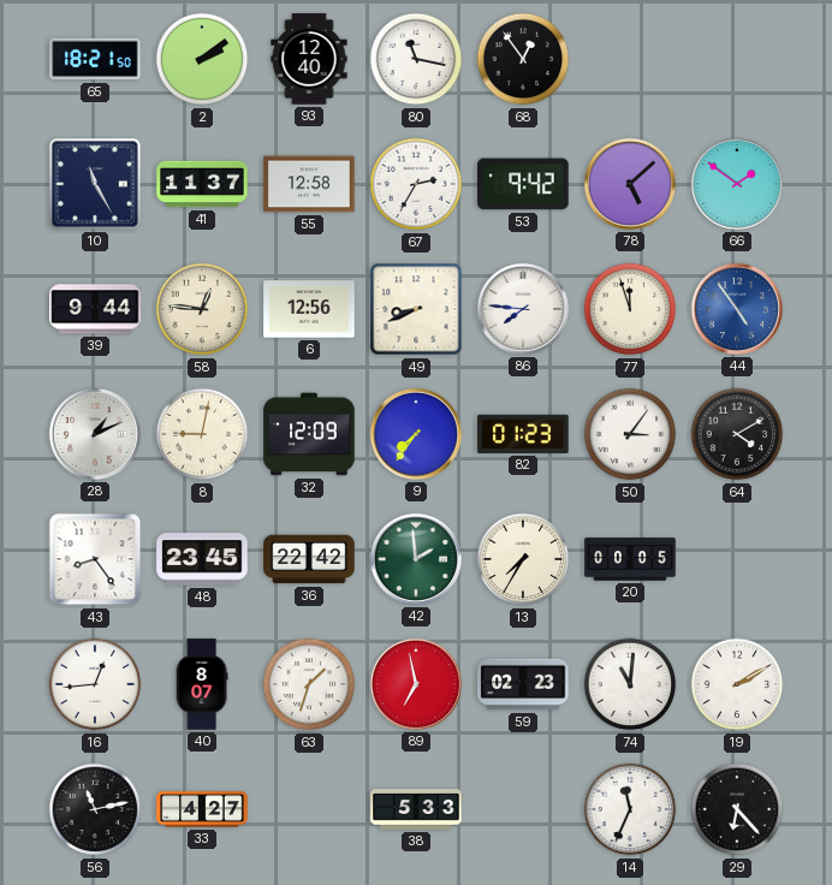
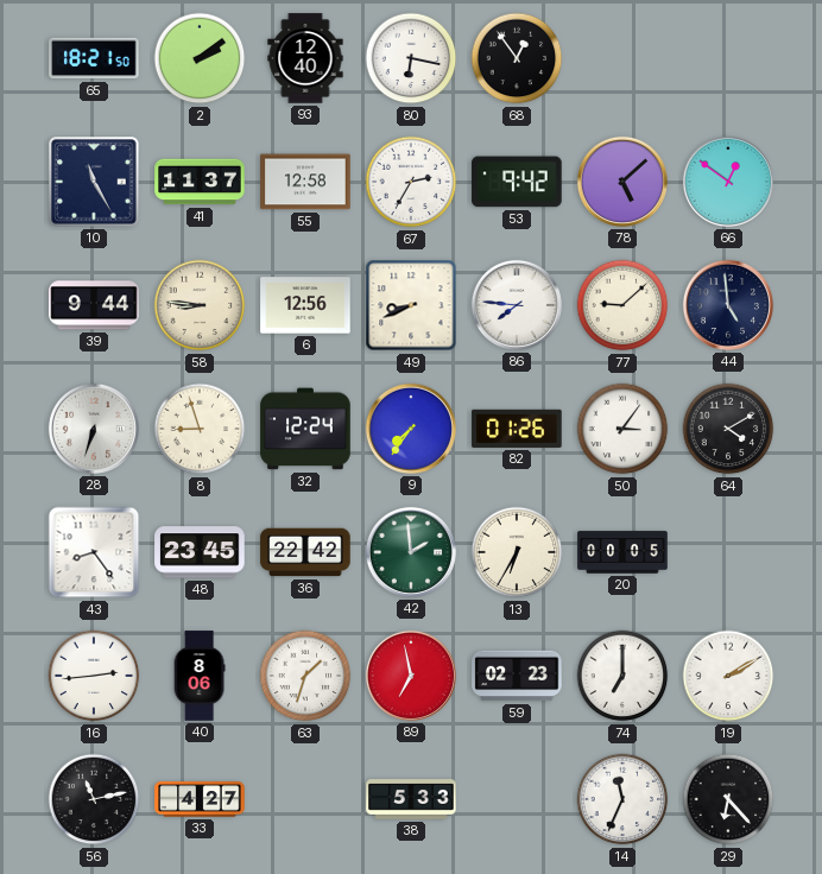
80: 11:17 -> 6:17 (411, 58)
66: 1:51 -> 12:51 (728, 182)
58: 12:46 -> 8:46 (200, 305)
77: 11:57 -> 9:08 (622, 305)
44: 4:54 -> 4:59 (728, 305)
44 dial: blue -> navy (728, 305)
28: 1:11 -> 6:33 (94, 429)
8: 9:02 -> 8:57 (200, 429)
32: 12:09 -> 12:24 (305, 429)
82: 01:23 -> 01:26 (517, 429)
13: 7:35 -> 6:35 (517, 552)
16: 12:44 -> 2:44 (94, 676)
40: 8:07 -> 8:06 (200, 676)
74: 11:01 -> 7:00 (622, 676)
